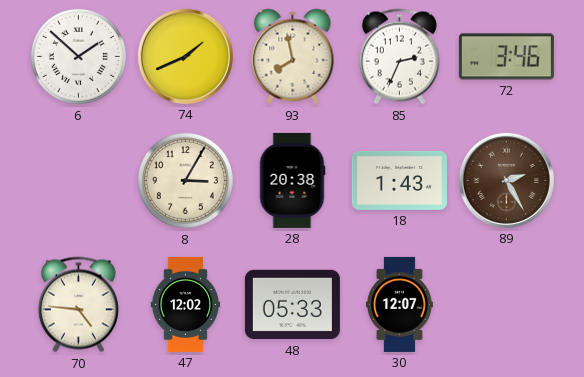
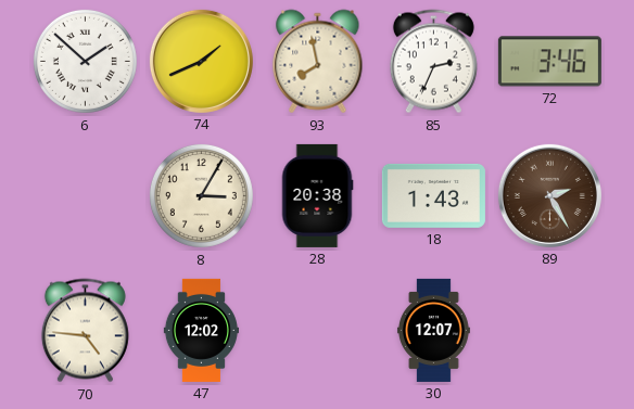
48: 05:33 -> none (292, 305)
